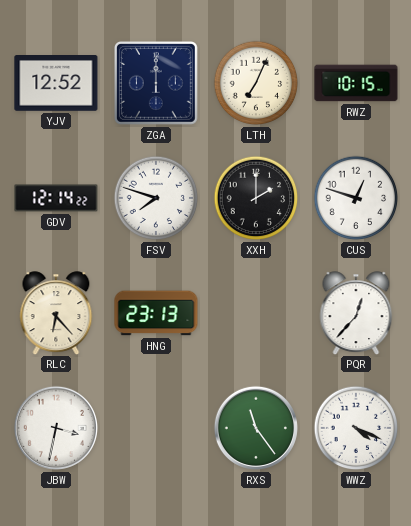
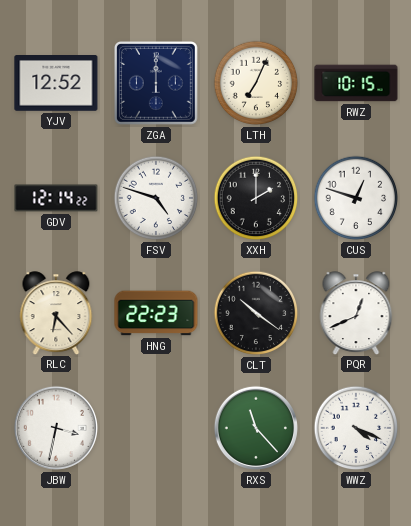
FSV: 7:48 -> 4:48 (156, 198)
HNG: 23:13 -> 22:23 (156, 313)
CLT: none -> 10:21 (256, 313)
PQR: 12:37 -> 12:41 (356, 313)
RXS: 11:24 -> 11:23 (256, 428)
